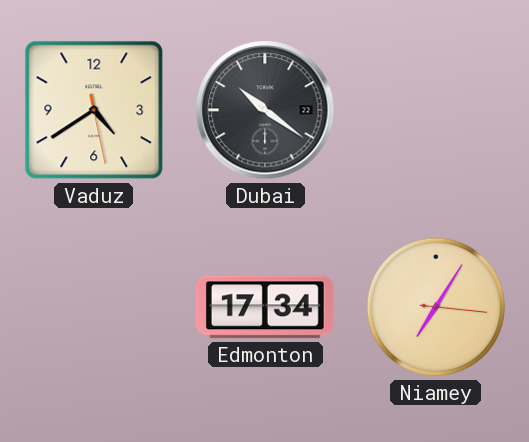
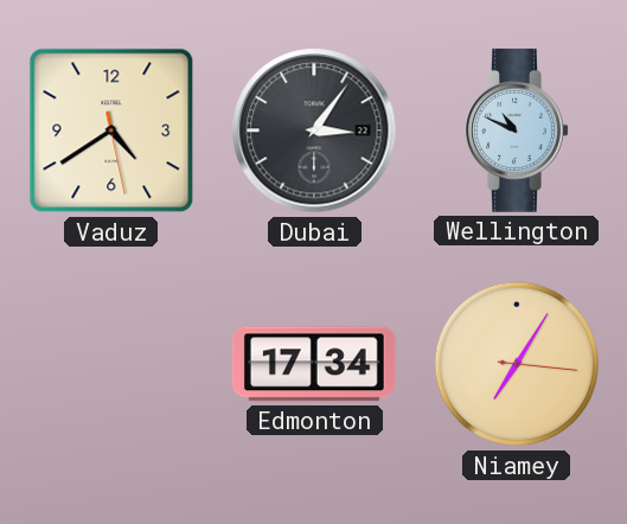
Dubai: 10:21 -> 3:06 (314, 130)
Wellington: none -> 10:49 (517, 130)
